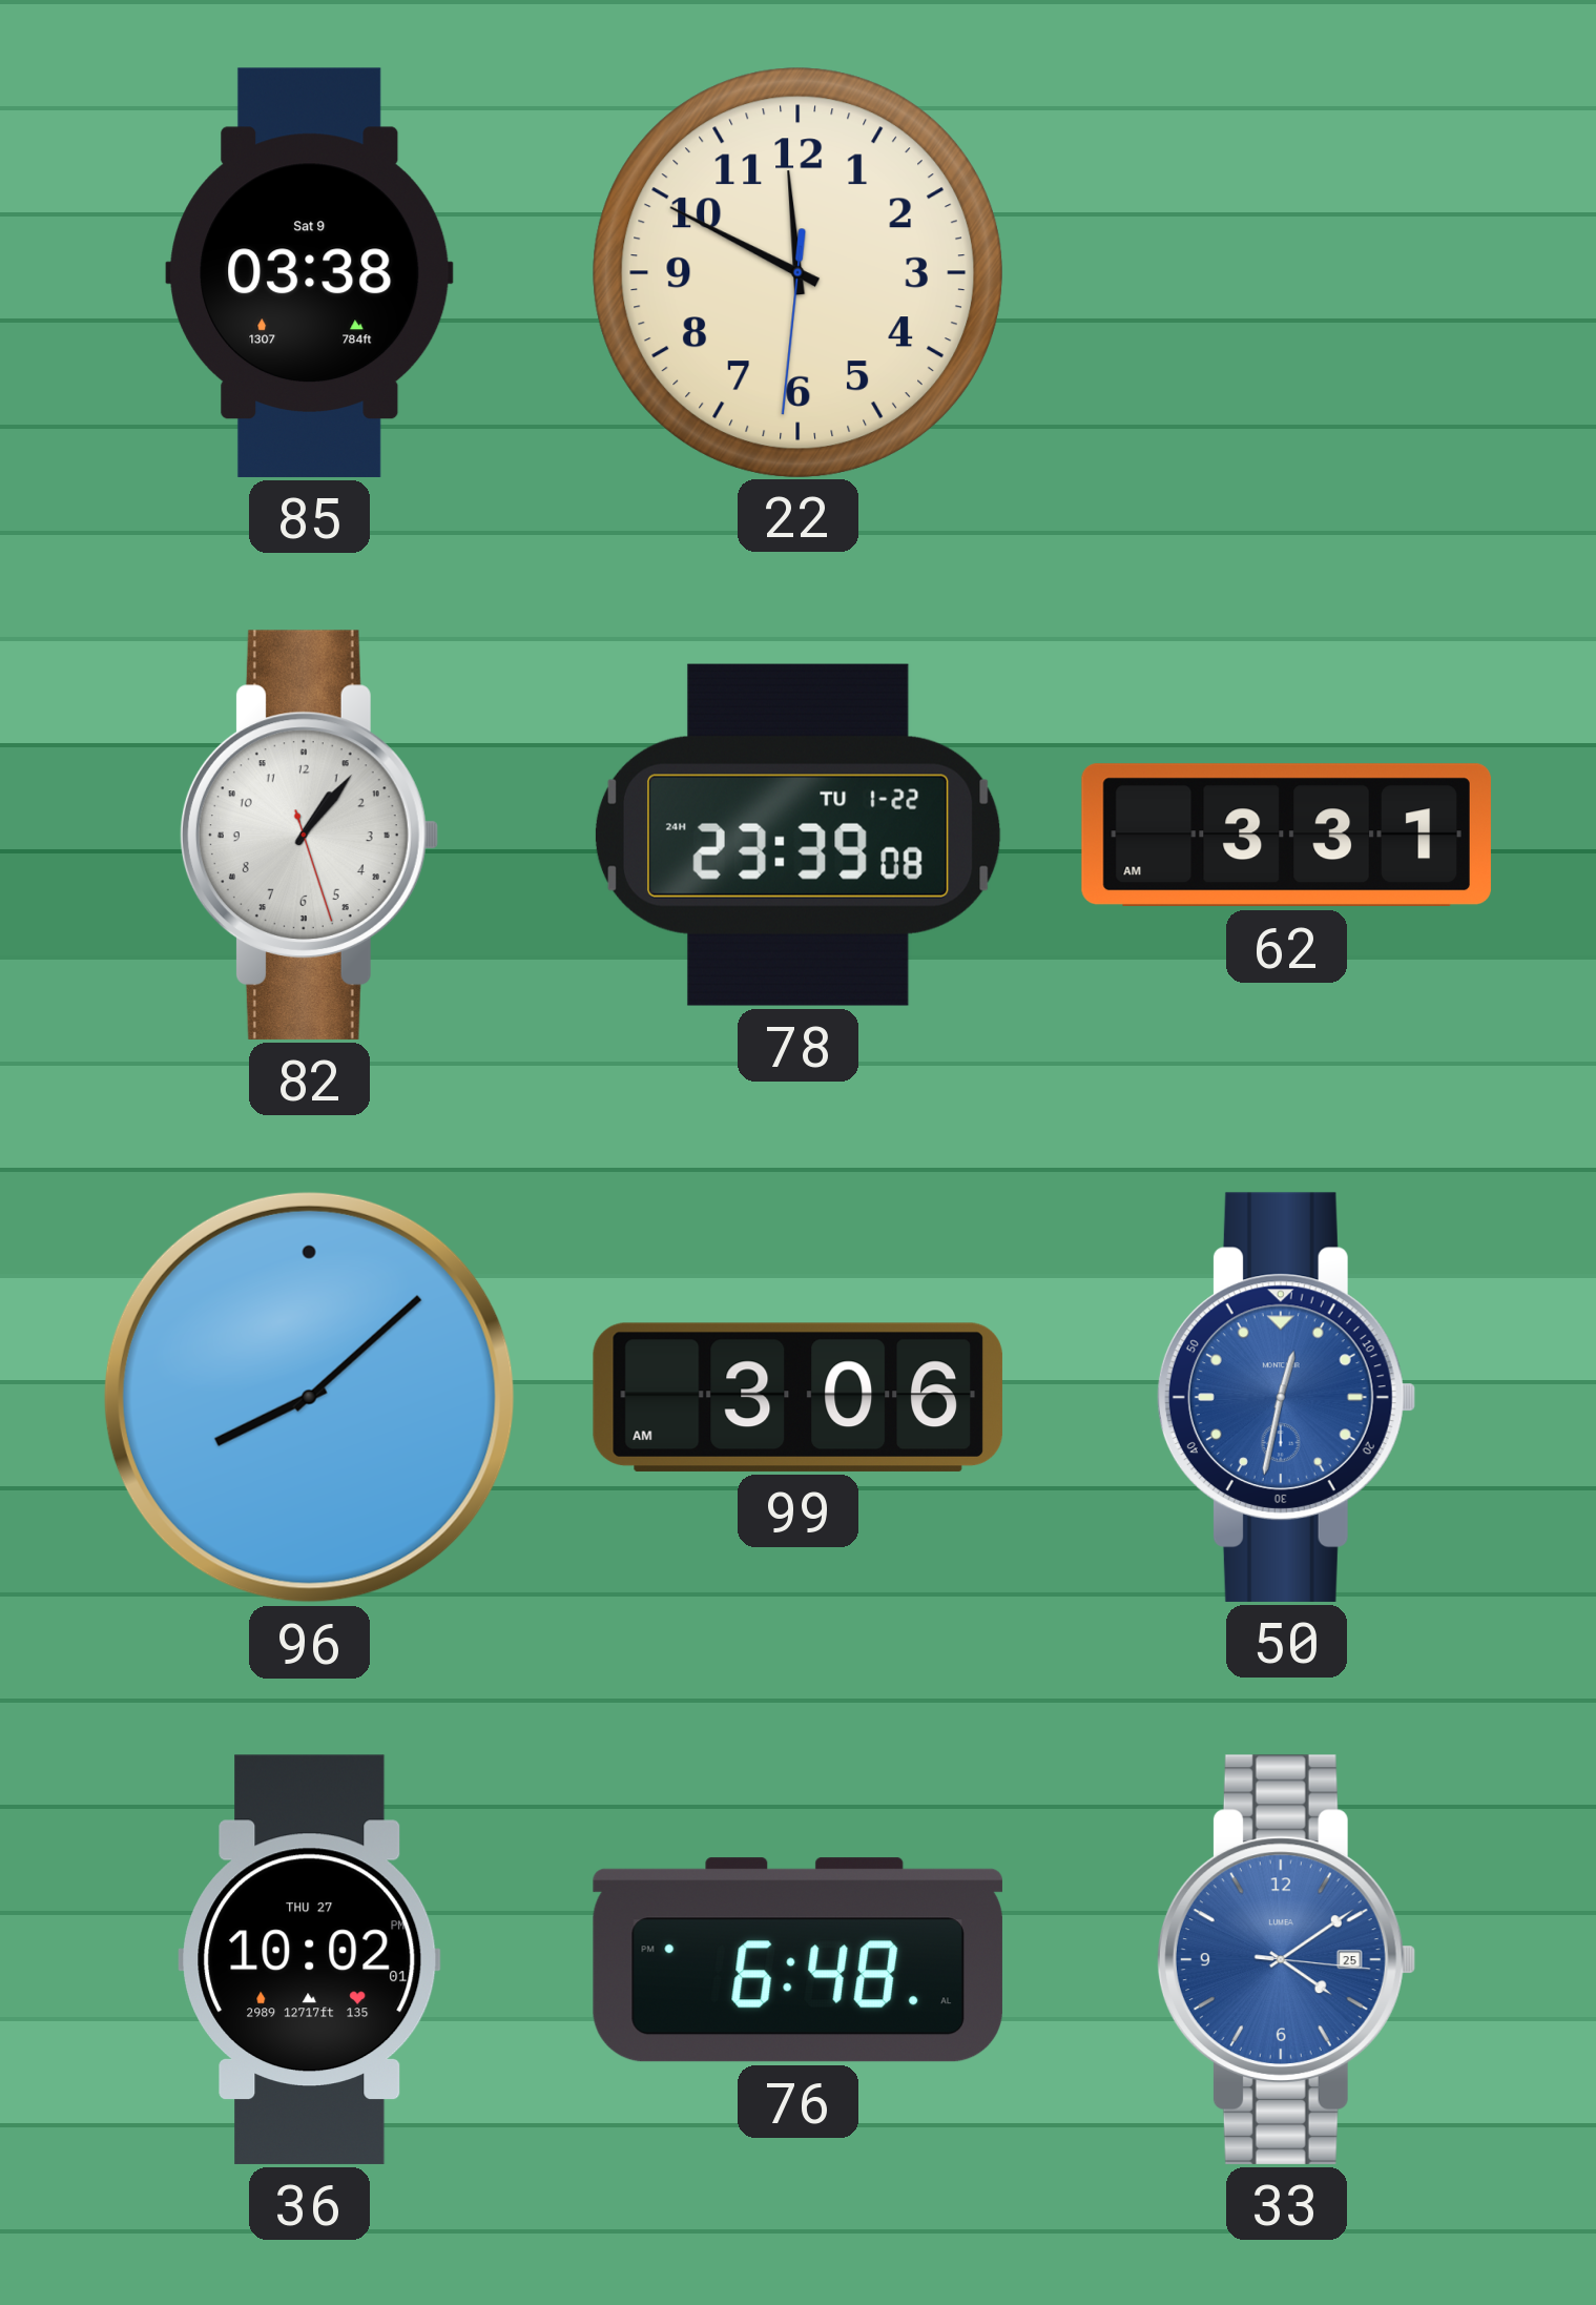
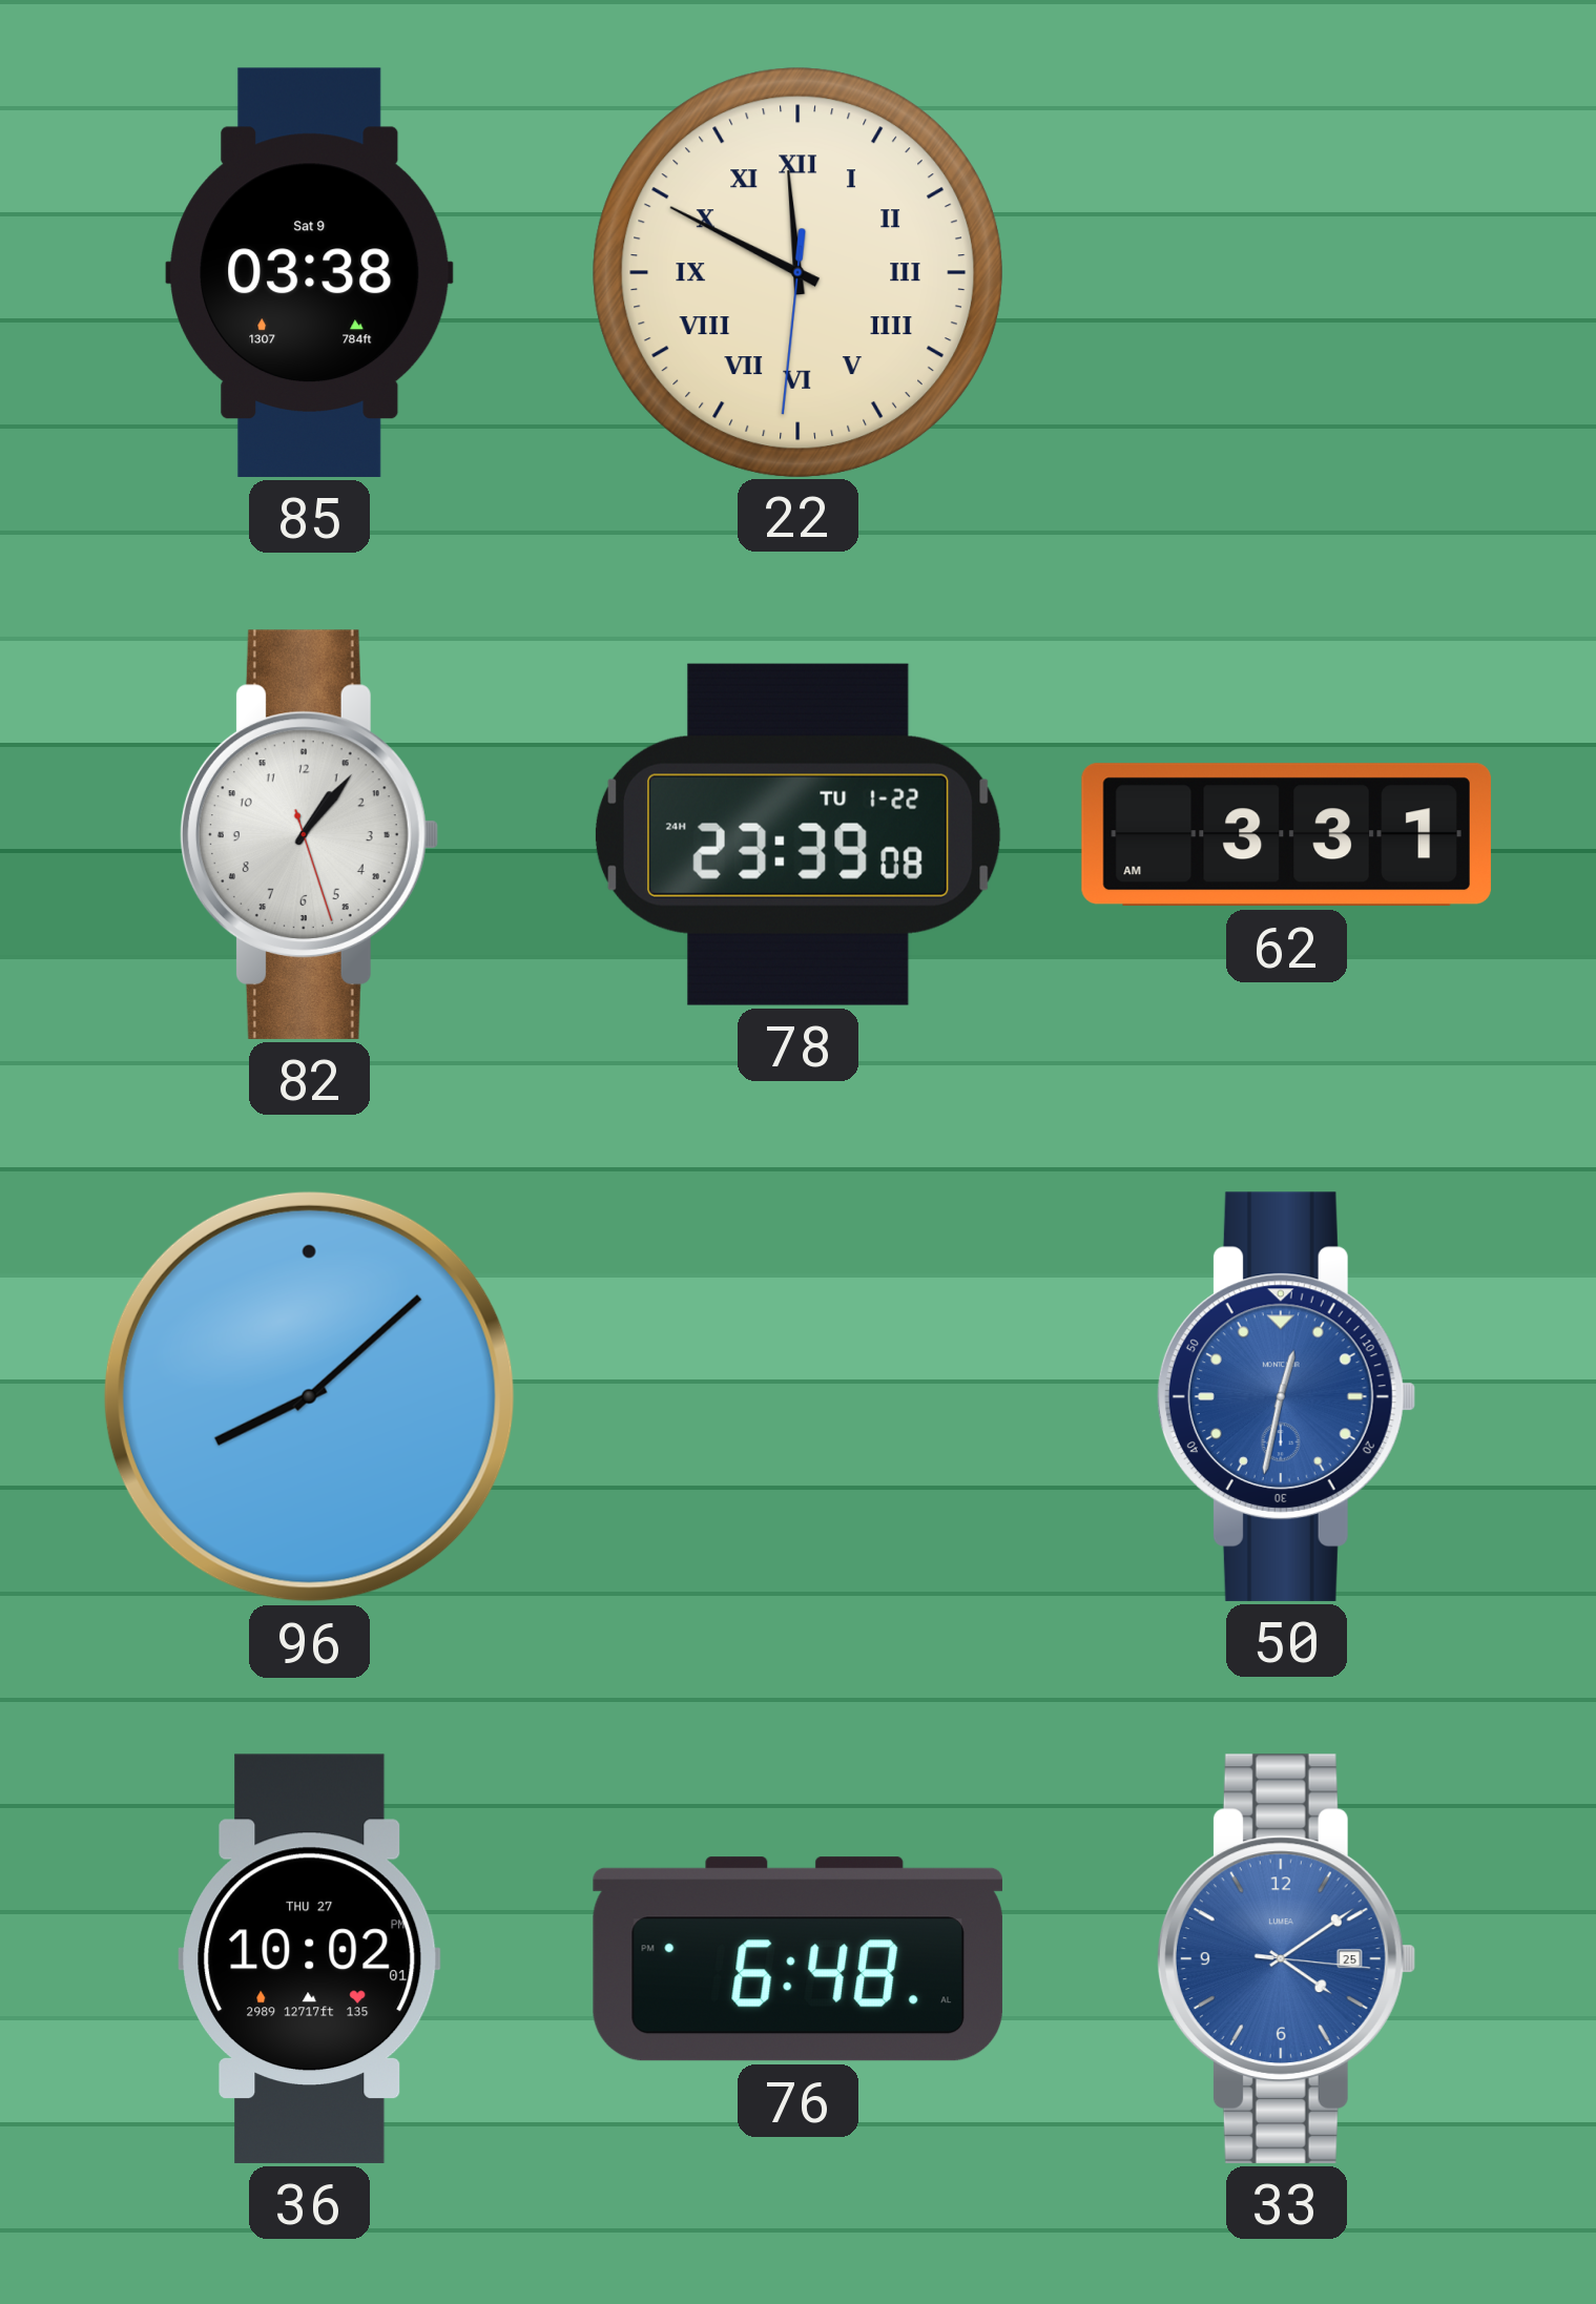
22 numerals: Arabic -> Roman (797, 272)
99: 3:06 -> none (797, 1397)
